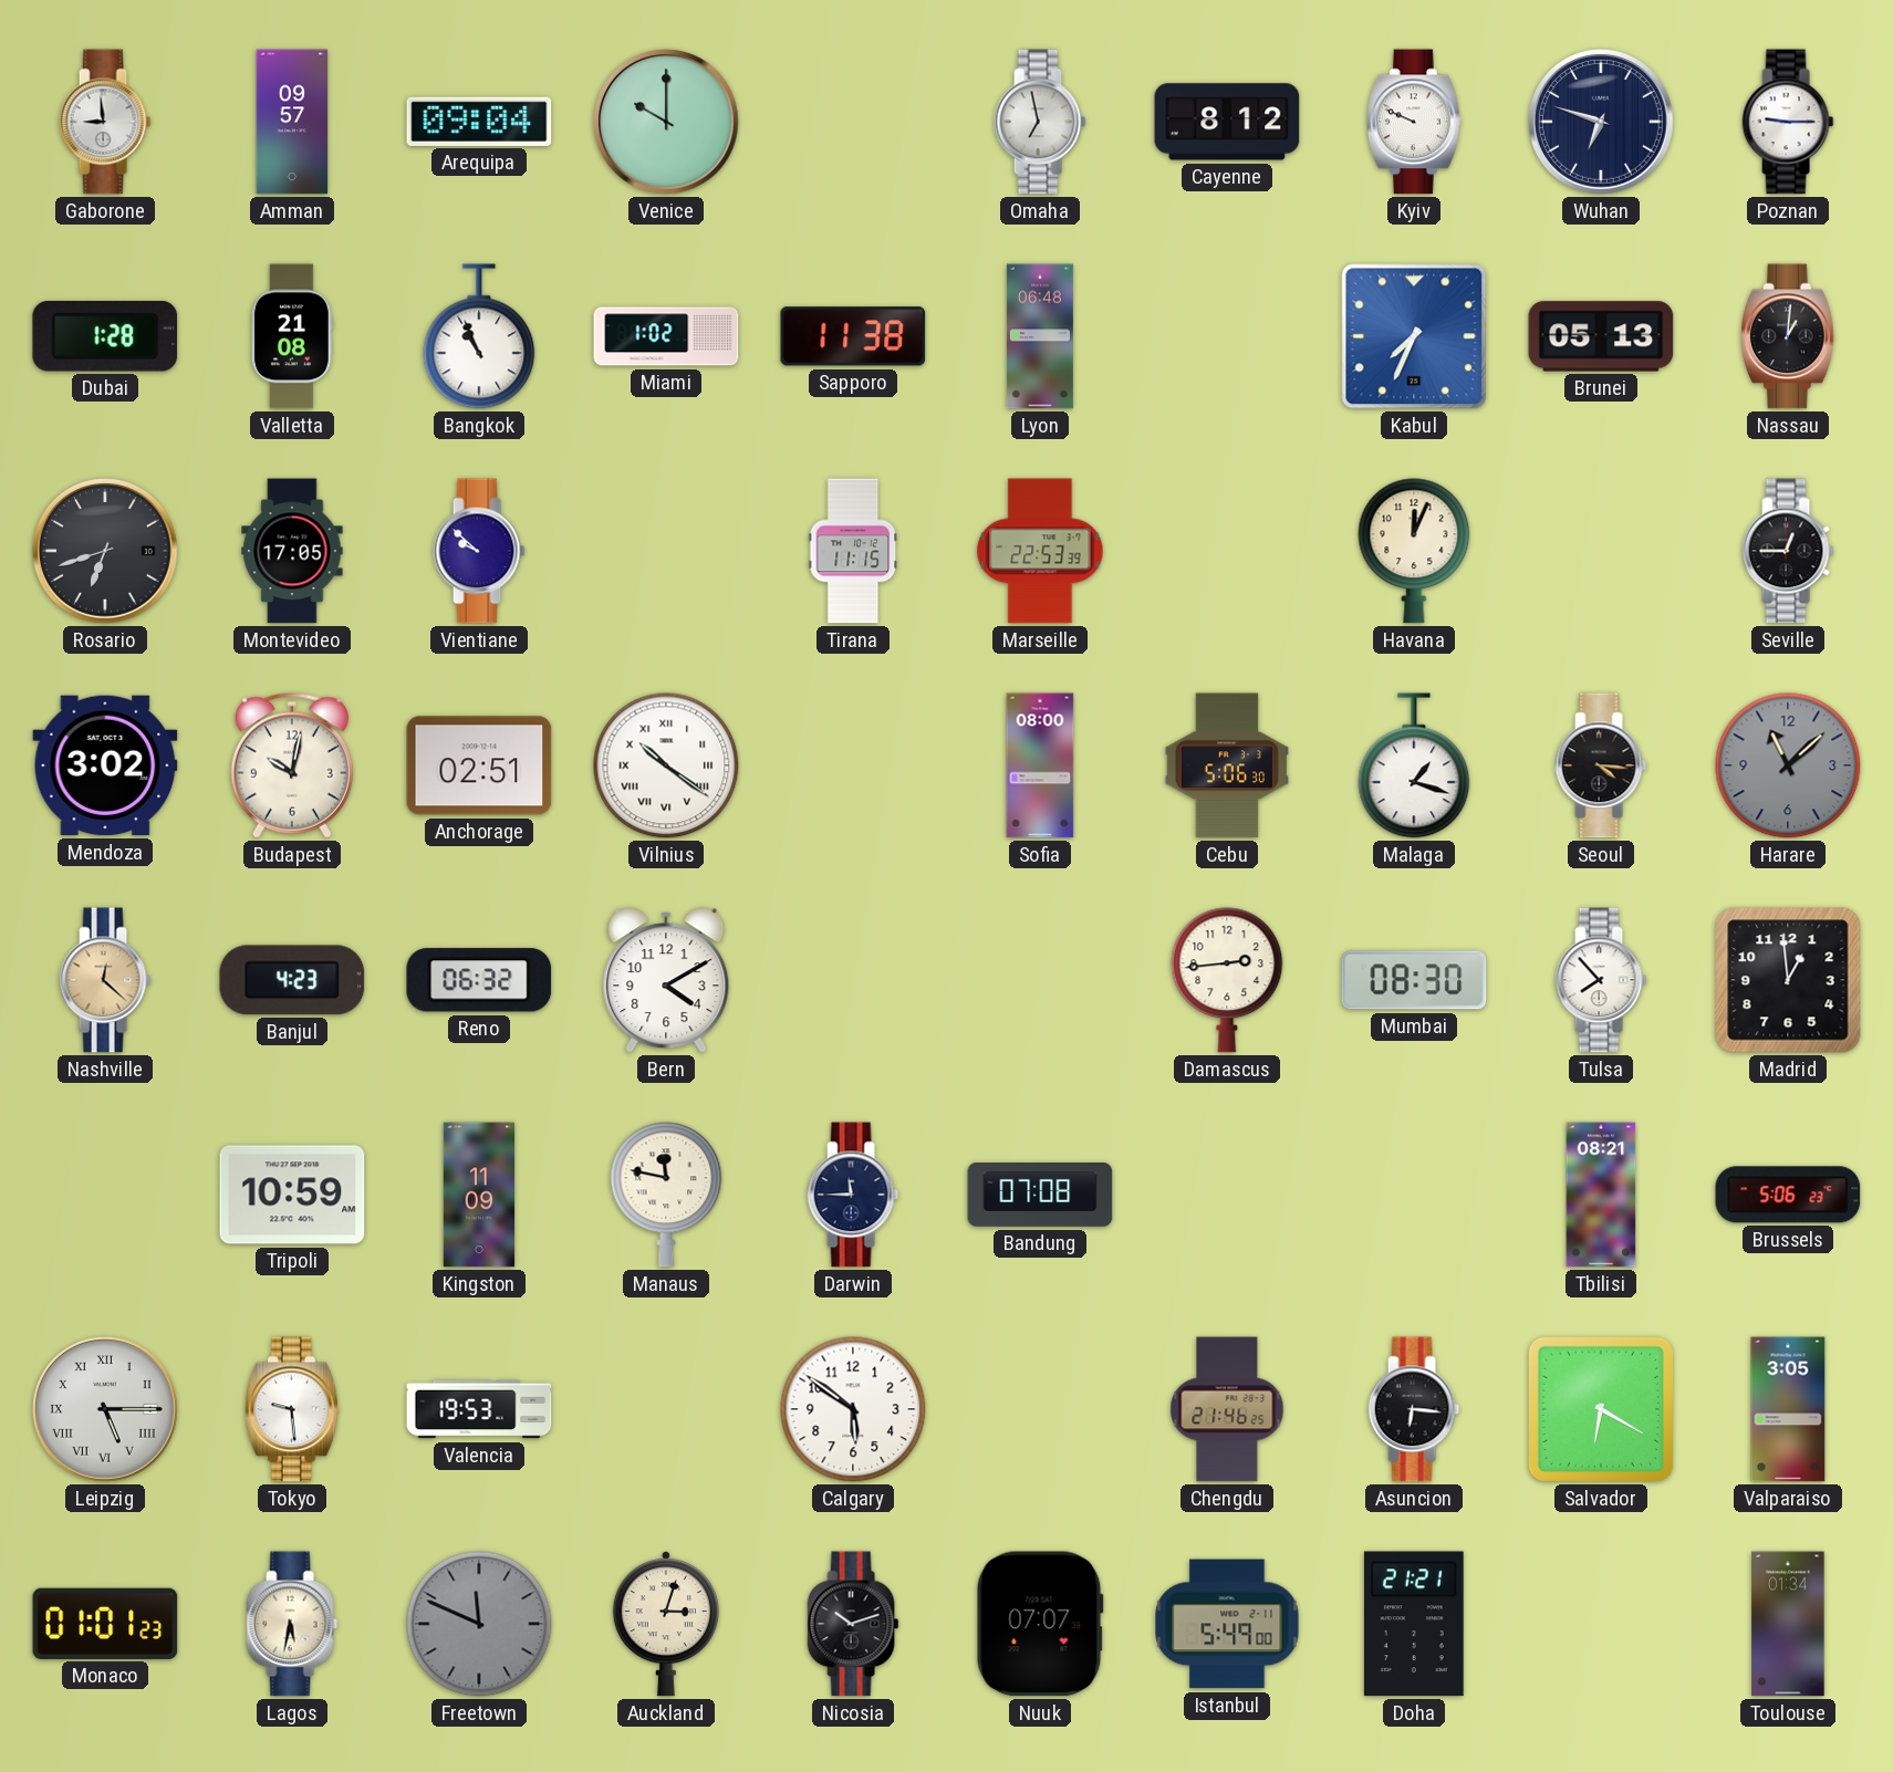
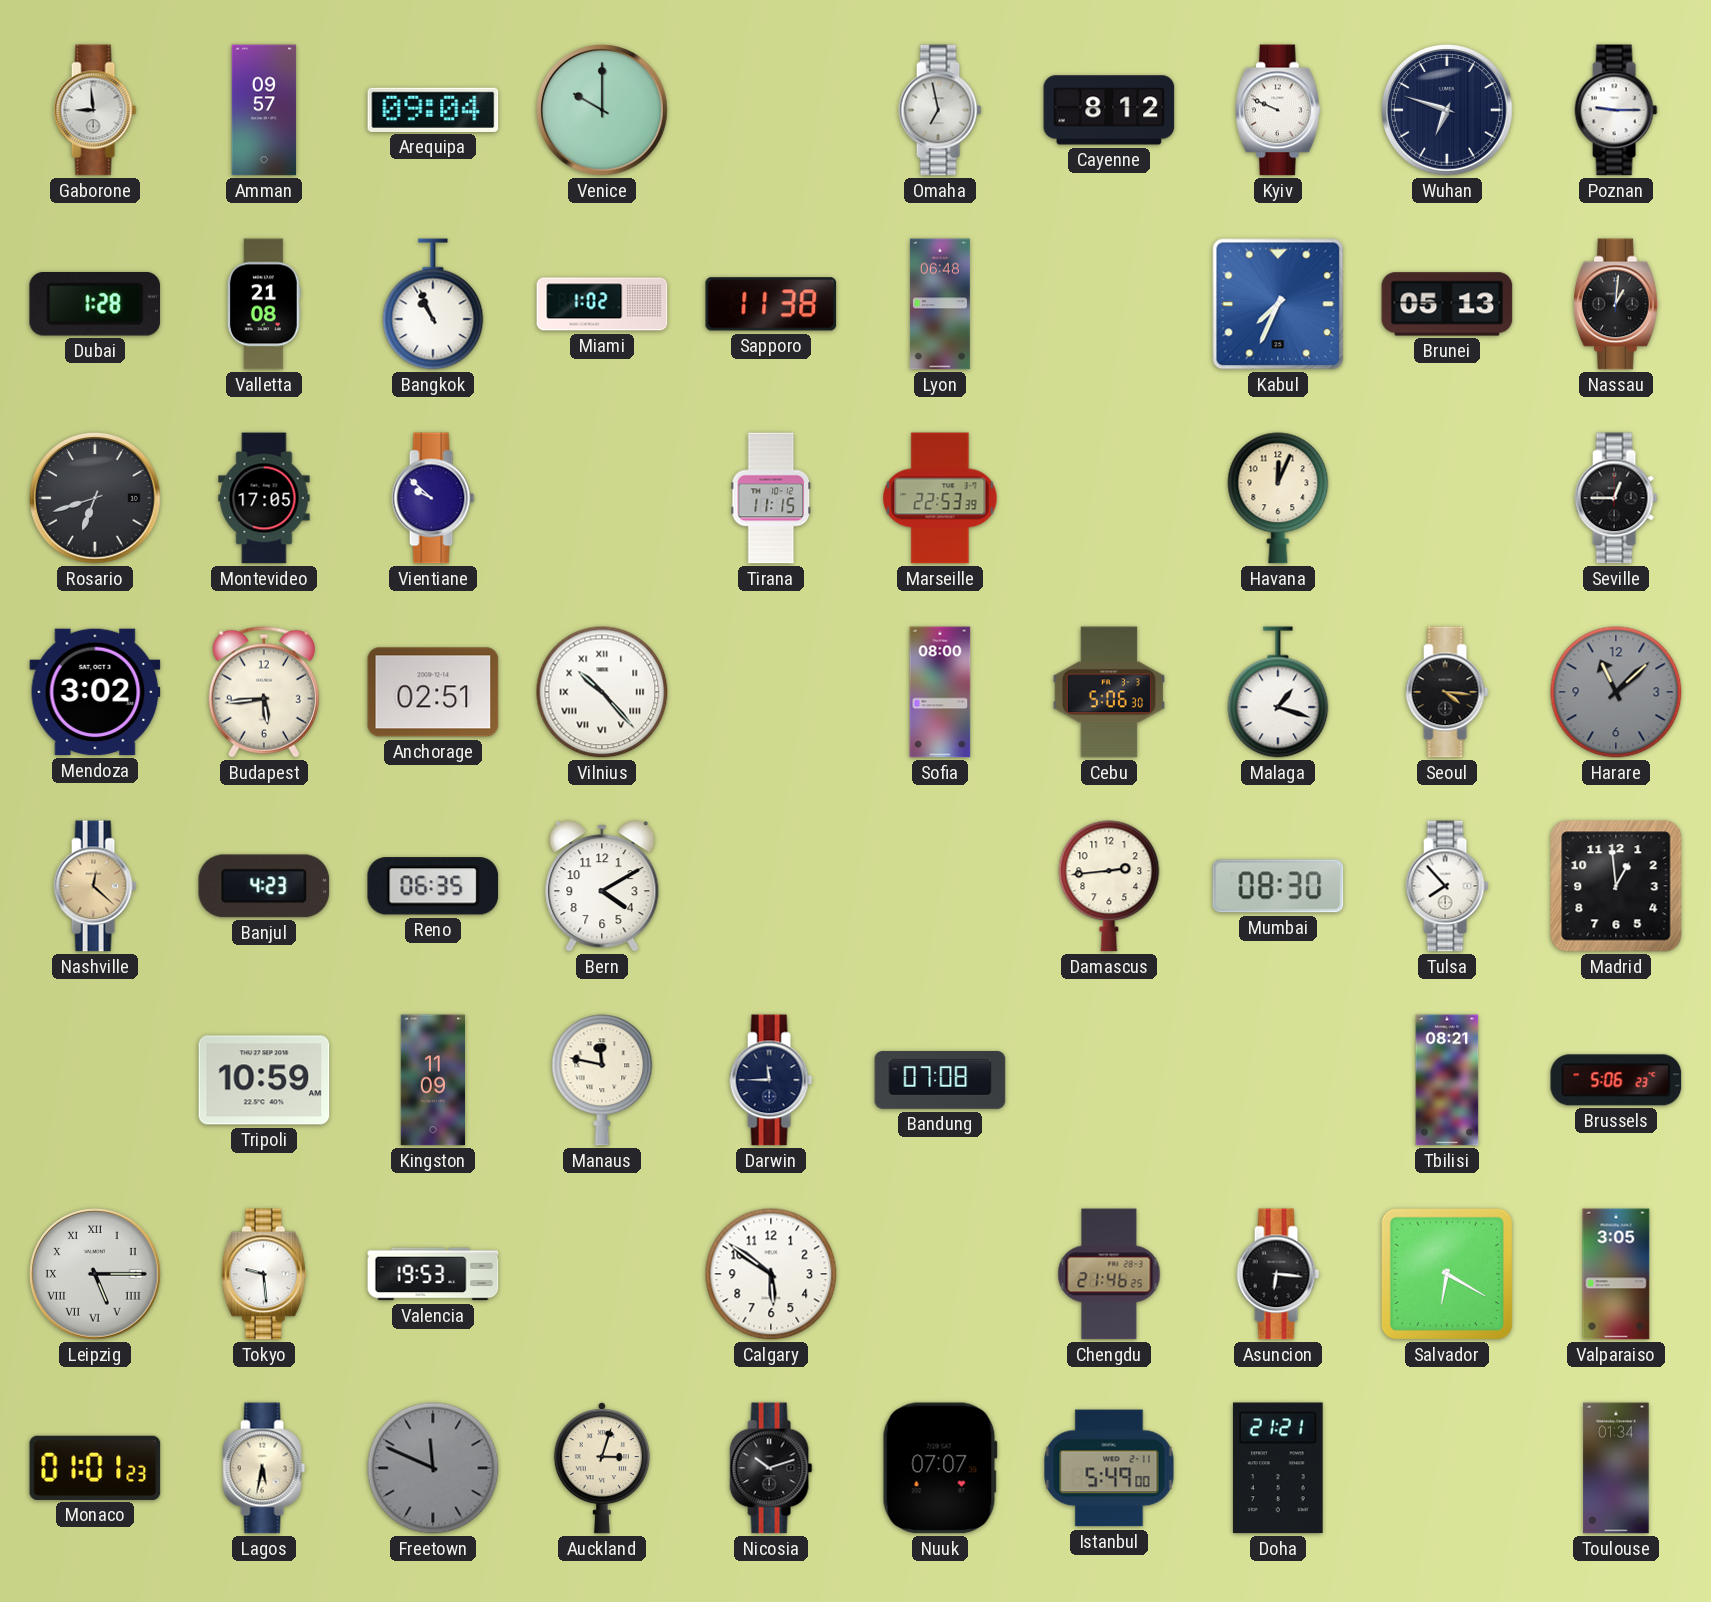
Budapest: 10:02 -> 5:44 (264, 692)
Vilnius: 10:21 -> 10:23 (602, 692)
Reno: 06:32 -> 06:35 (433, 886)
